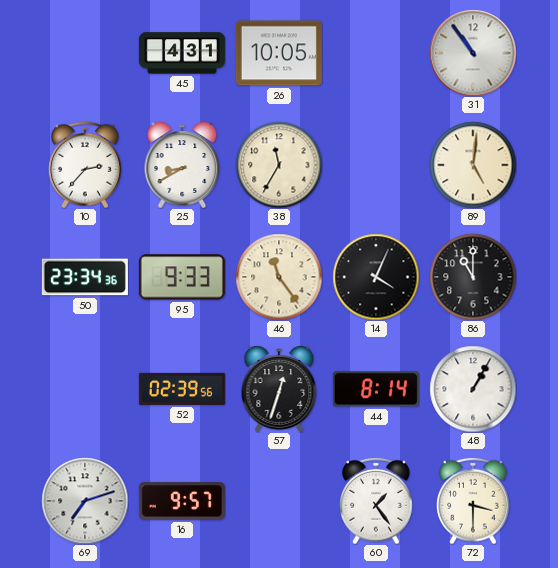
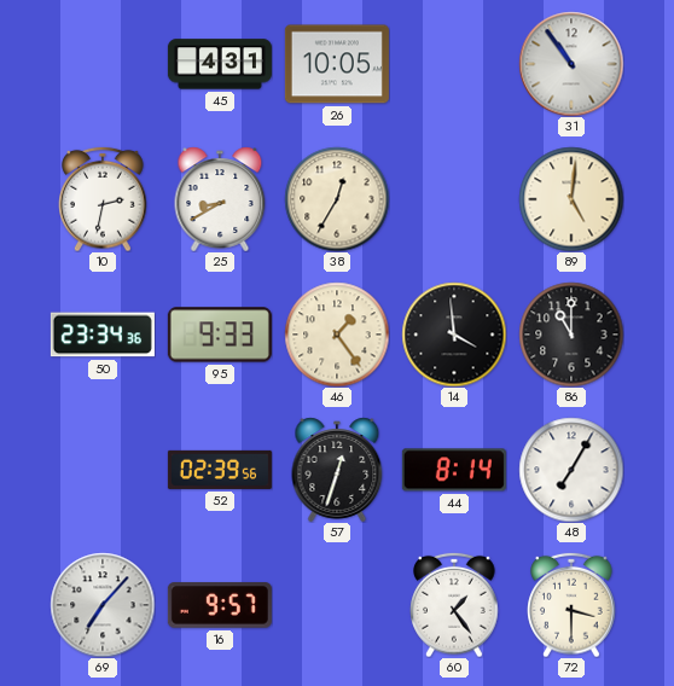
10: 2:37 -> 2:32 (103, 199)
38: 11:35 -> 12:35 (337, 199)
46: 11:24 -> 1:24 (337, 335)
14: 4:04 -> 3:59 (454, 335)
48: 1:05 -> 7:05 (571, 470)
69: 7:12 -> 7:07 (103, 605)
